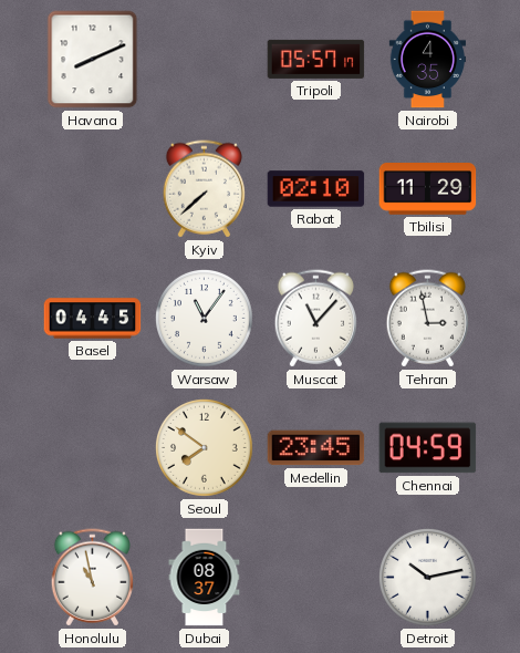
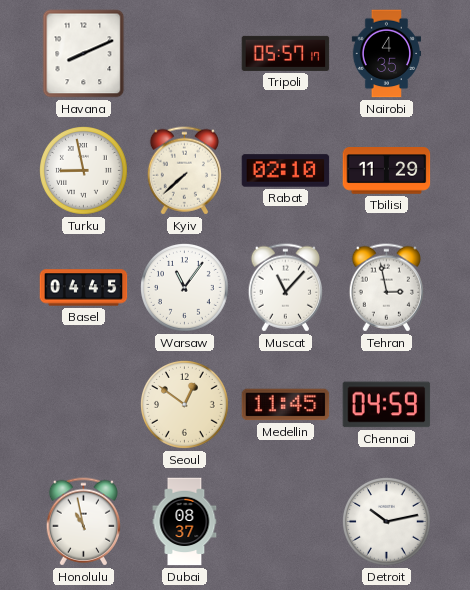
Turku: none -> 8:58 (84, 171)
Seoul: 7:51 -> 12:51 (185, 405)
Medellin: 23:45 -> 11:45 (286, 405)
